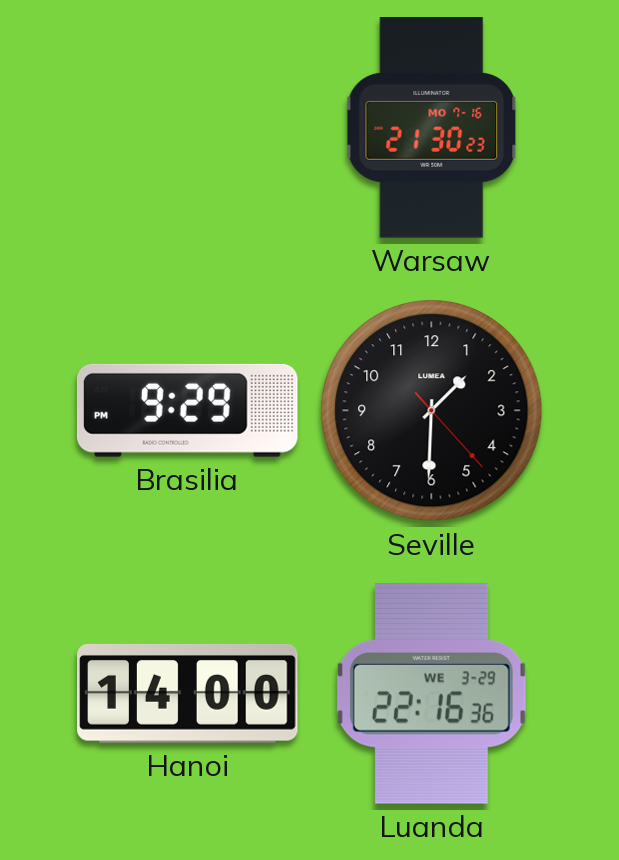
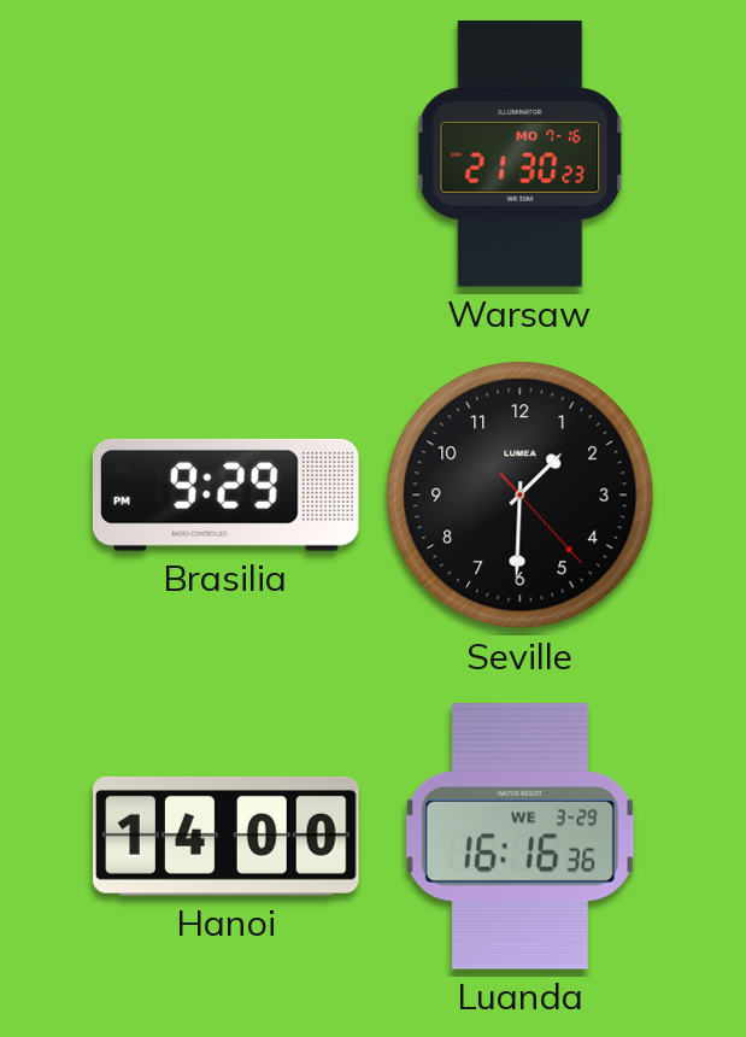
Luanda: 22:16 -> 16:16 (519, 836)
